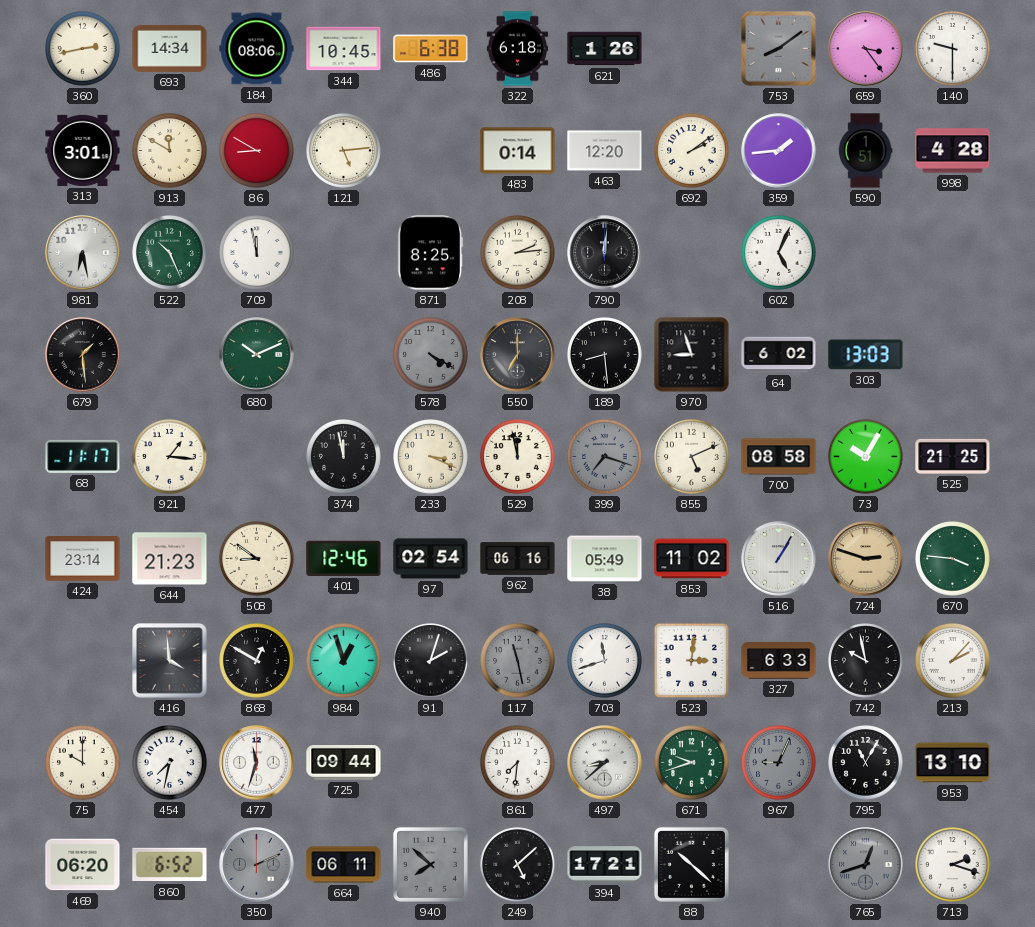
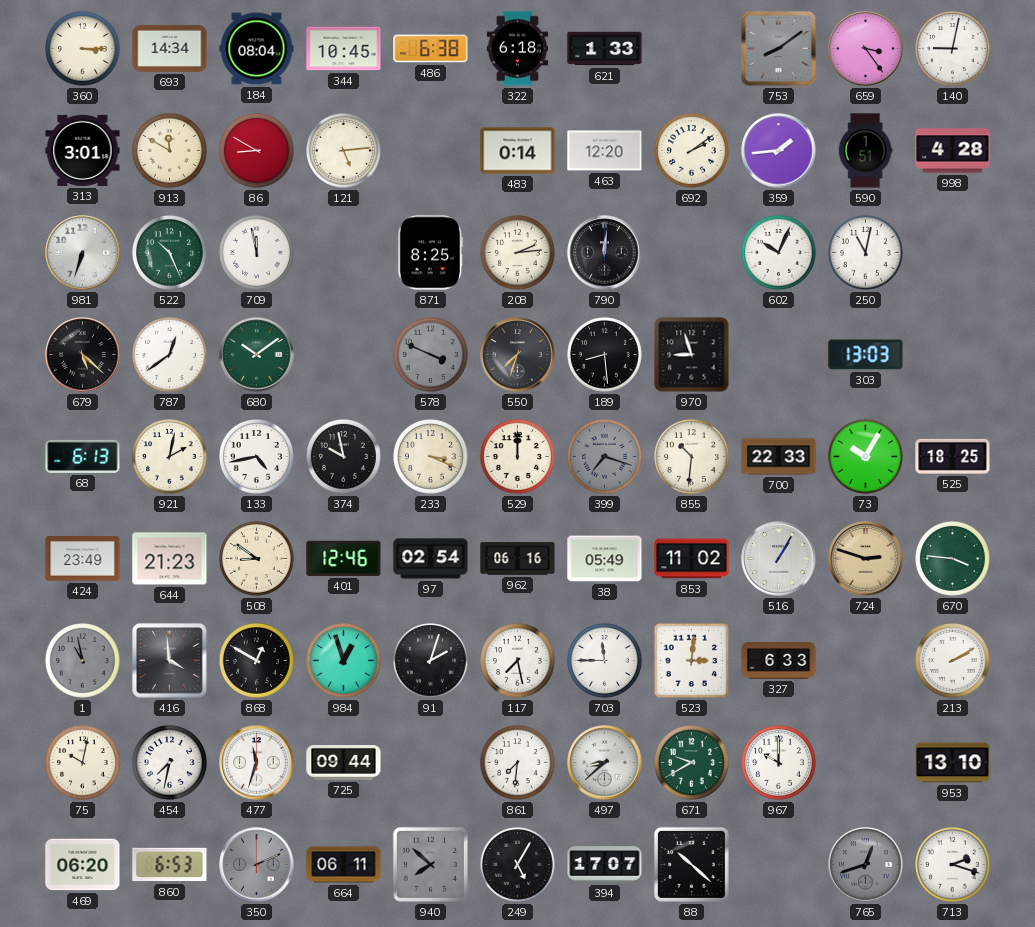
360: 2:43 -> 3:15 (83, 49)
184: 08:06 -> 08:04 (257, 49)
621: 1:26 -> 1:33 (605, 49)
140: 9:30 -> 9:02 (953, 49)
981: 6:28 -> 6:33 (83, 253)
602: 5:04 -> 10:04 (779, 253)
250: none -> 11:02 (866, 253)
679: 1:29 -> 5:22 (83, 355)
787: none -> 12:39 (170, 355)
680: 10:11 -> 10:09 (257, 355)
578: 4:20 -> 3:49 (431, 355)
550: 7:00 -> 7:33 (518, 355)
64: 6:02 -> none (779, 355)
68: 11:17 -> 6:13 (83, 456)
921: 1:16 -> 2:02 (170, 457)
133: none -> 4:43 (257, 457)
374: 11:58 -> 9:58 (344, 457)
529: 11:58 -> 12:00 (518, 457)
855: 5:11 -> 10:31 (692, 457)
700: 08:58 -> 22:33 (779, 457)
525: 21:25 -> 18:25 (953, 456)
424: 23:14 -> 23:49 (83, 559)
1: none -> 10:58 (83, 661)
117: 11:28 -> 7:28 (518, 661)
117 dial: grey -> white (518, 661)
703: 11:42 -> 11:45 (605, 661)
742: 9:58 -> none (866, 661)
213: 2:07 -> 2:10 (953, 661)
75: 10:00 -> 10:02 (83, 763)
671: 9:42 -> 9:40 (692, 763)
967: 9:04 -> 10:00 (779, 763)
967 dial: grey -> white (779, 763)
795: 11:05 -> none (866, 763)
860: 6:52 -> 6:53 (170, 865)
249: 5:08 -> 5:05 (518, 865)
394: 17:21 -> 17:07 (605, 865)
